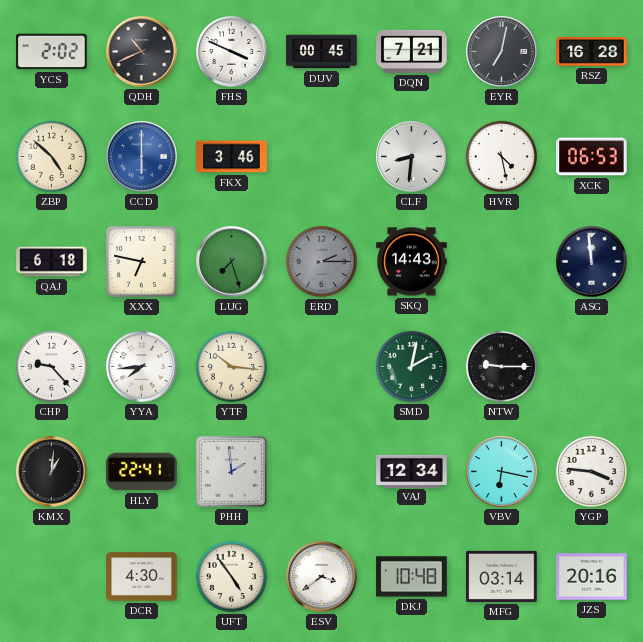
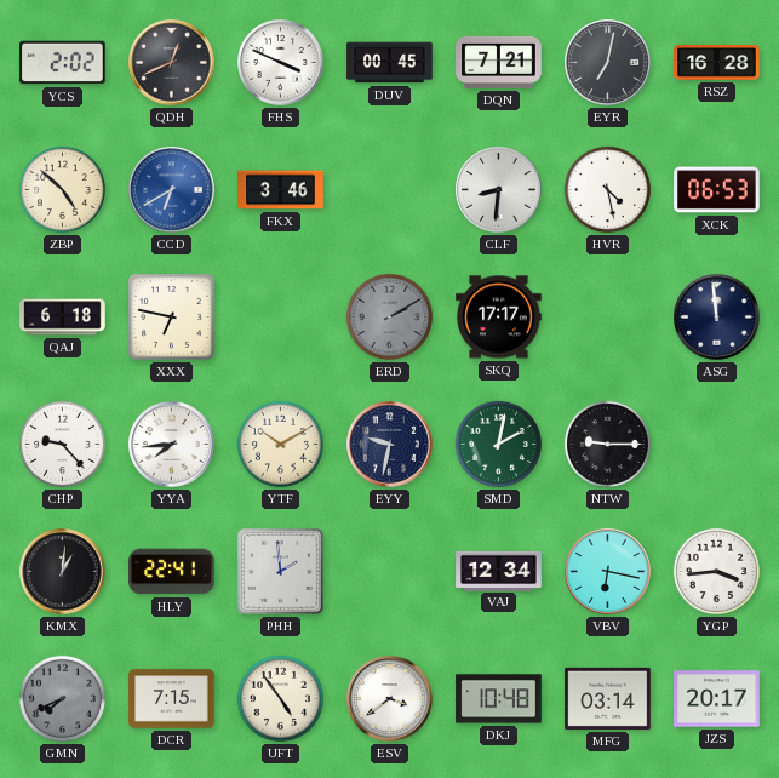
QDH: 10:41 -> 12:41 (172, 63)
CCD: 6:00 -> 6:40 (172, 190)
LUG: 7:27 -> none (232, 262)
ERD: 2:15 -> 2:10 (389, 316)
SKQ: 14:43 -> 17:17 (499, 318)
YTF: 10:16 -> 10:10 (280, 444)
EYY: none -> 9:32 (390, 445)
YGP: 3:46 -> 3:44 (716, 571)
GMN: none -> 7:41 (62, 698)
DCR: 4:30 -> 7:15 (172, 699)
JZS: 20:16 -> 20:17 (717, 699)
